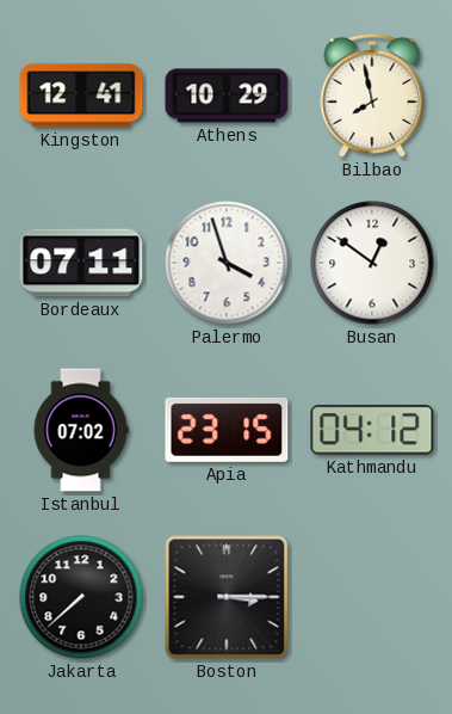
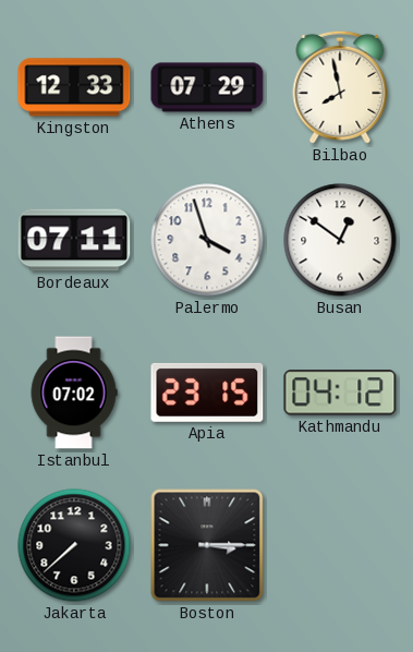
Kingston: 12:41 -> 12:33 (74, 87)
Athens: 10:29 -> 07:29 (207, 87)
